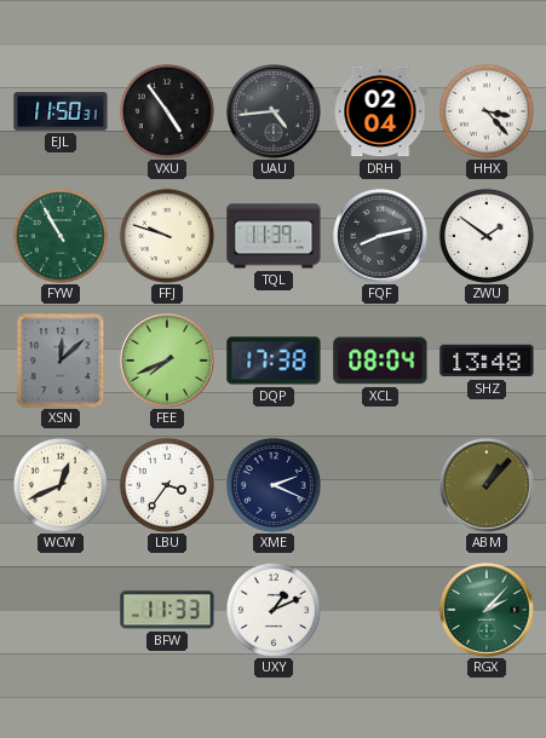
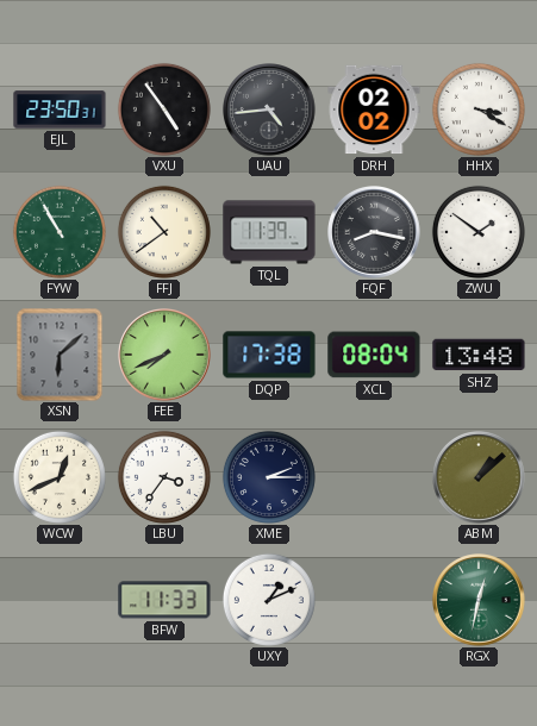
EJL: 11:50 -> 23:50 (60, 109)
DRH: 02:04 -> 02:02 (374, 109)
HHX: 3:23 -> 3:20 (479, 109)
FFJ: 9:48 -> 10:39 (164, 232)
FQF: 8:13 -> 8:17 (375, 233)
XSN: 12:08 -> 6:08 (60, 355)
XME: 2:19 -> 2:15 (269, 477)
ABM: 1:07 -> 1:08 (480, 478)
RGX: 2:07 -> 12:32 (480, 601)
